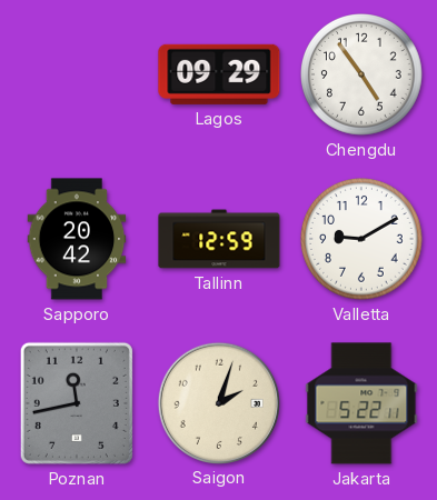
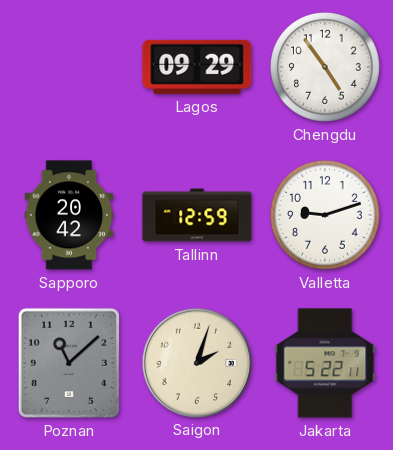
Valletta: 9:10 -> 9:12 (326, 216)
Poznan: 11:43 -> 11:08 (69, 363)
